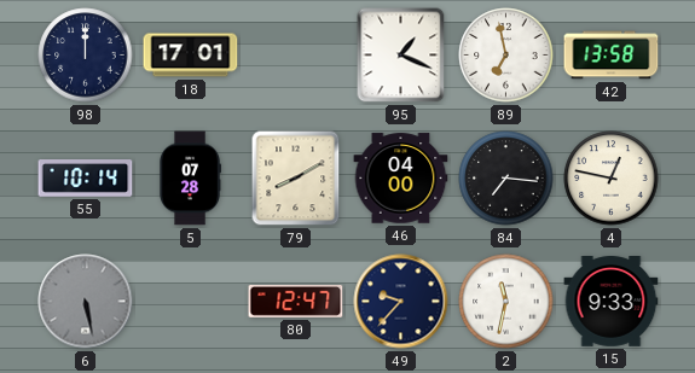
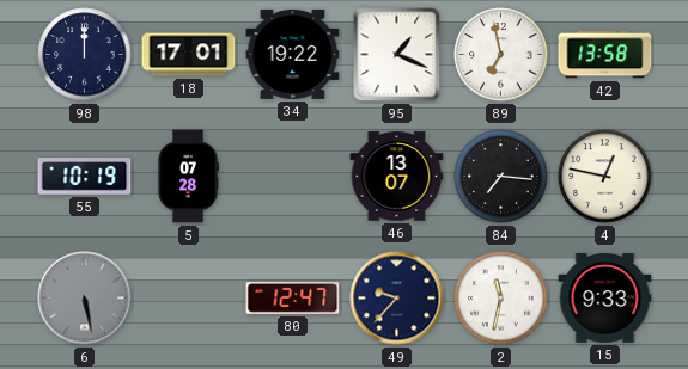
34: none -> 19:22 (293, 54)
55: 10:14 -> 10:19 (85, 177)
79: 8:10 -> none (296, 179)
46: 04:00 -> 13:07 (397, 177)
